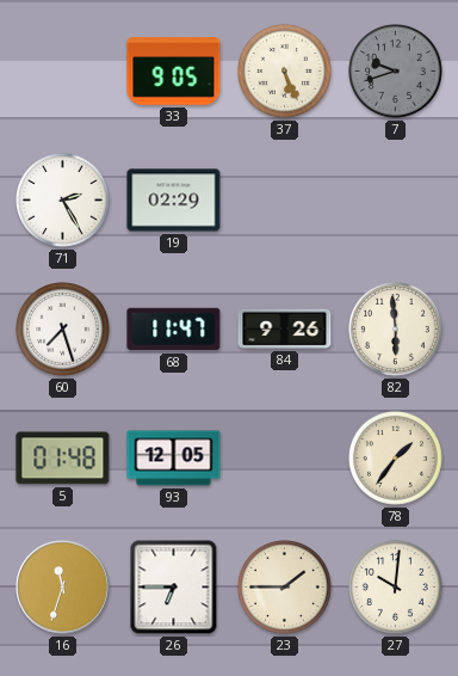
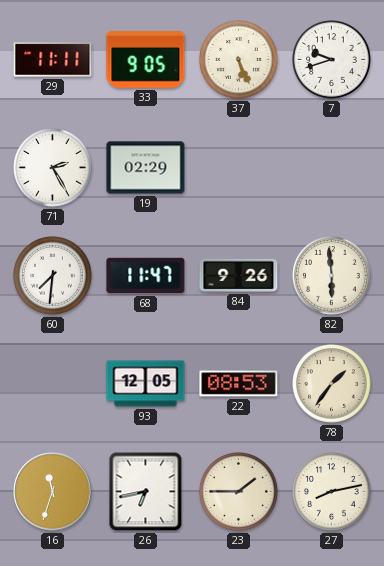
29: none -> 11:11 (53, 60)
7 dial: grey -> white (332, 60)
60: 7:27 -> 7:31 (53, 276)
5: 01:48 -> none (63, 459)
22: none -> 08:53 (239, 384)
26: 6:45 -> 6:43 (146, 492)
27: 10:01 -> 8:13 (332, 492)
